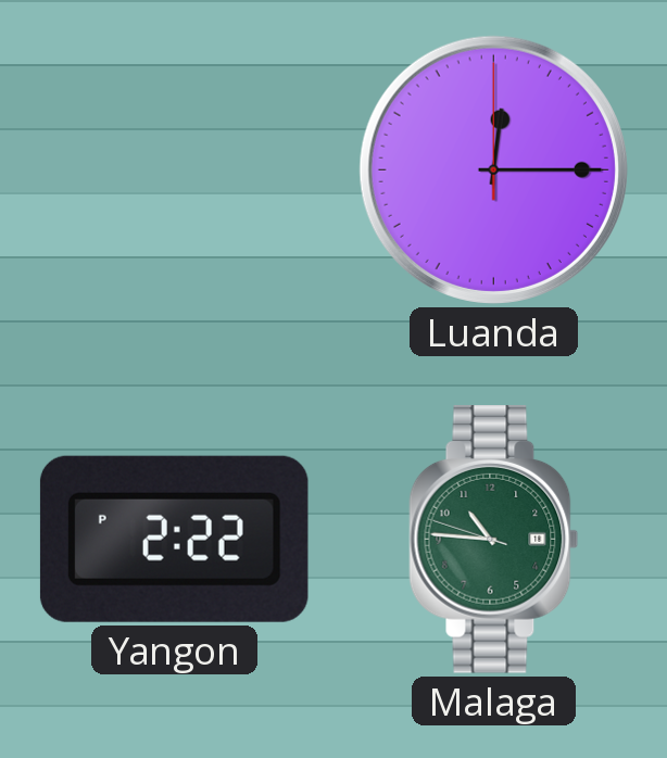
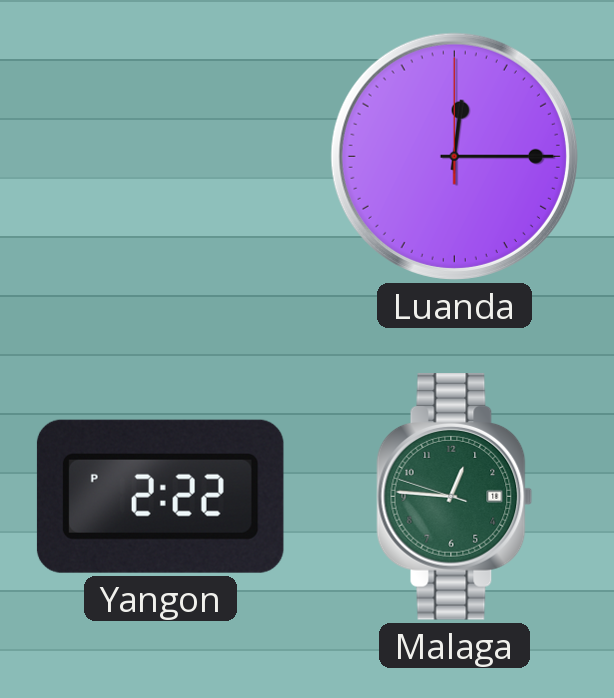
Malaga: 10:45 -> 12:45 (455, 497)
